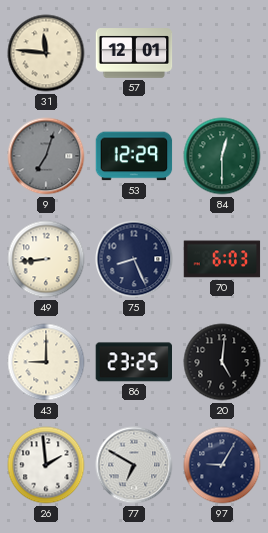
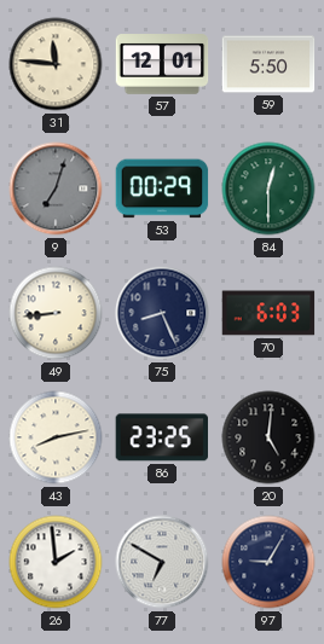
59: none -> 5:50 (268, 64)
53: 12:29 -> 00:29 (162, 188)
43: 9:00 -> 8:13 (56, 437)
